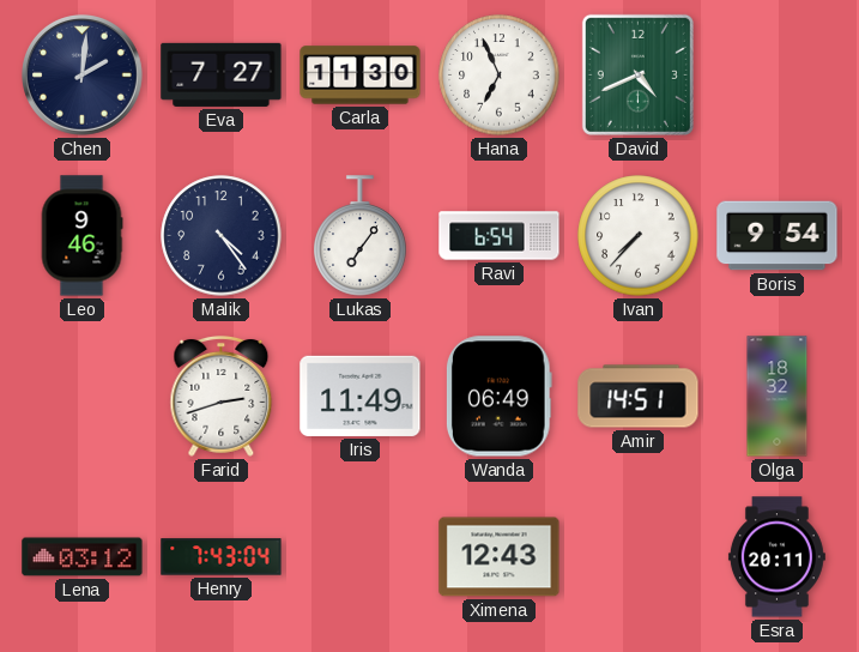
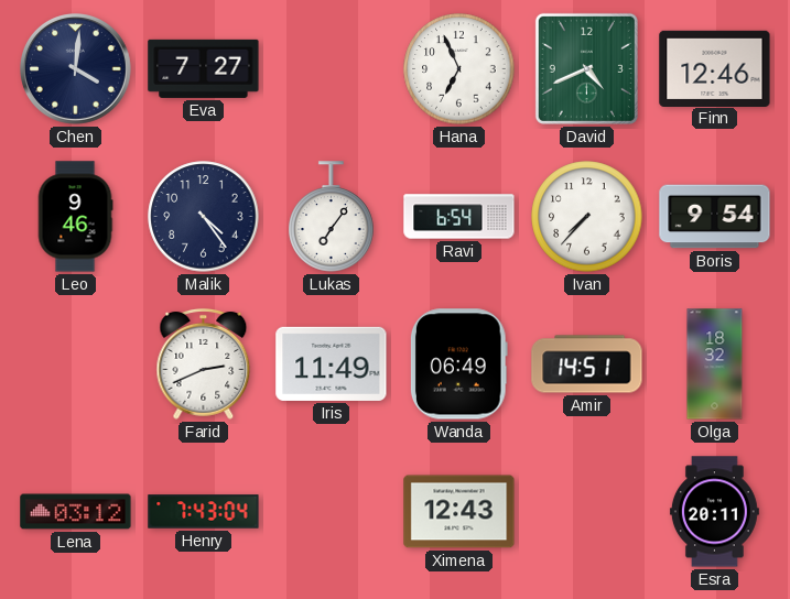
Chen: 2:01 -> 4:01 (76, 69)
Carla: 11:30 -> none (361, 76)
Finn: none -> 12:46 (715, 68)
Farid: 2:42 -> 2:41 (204, 363)
